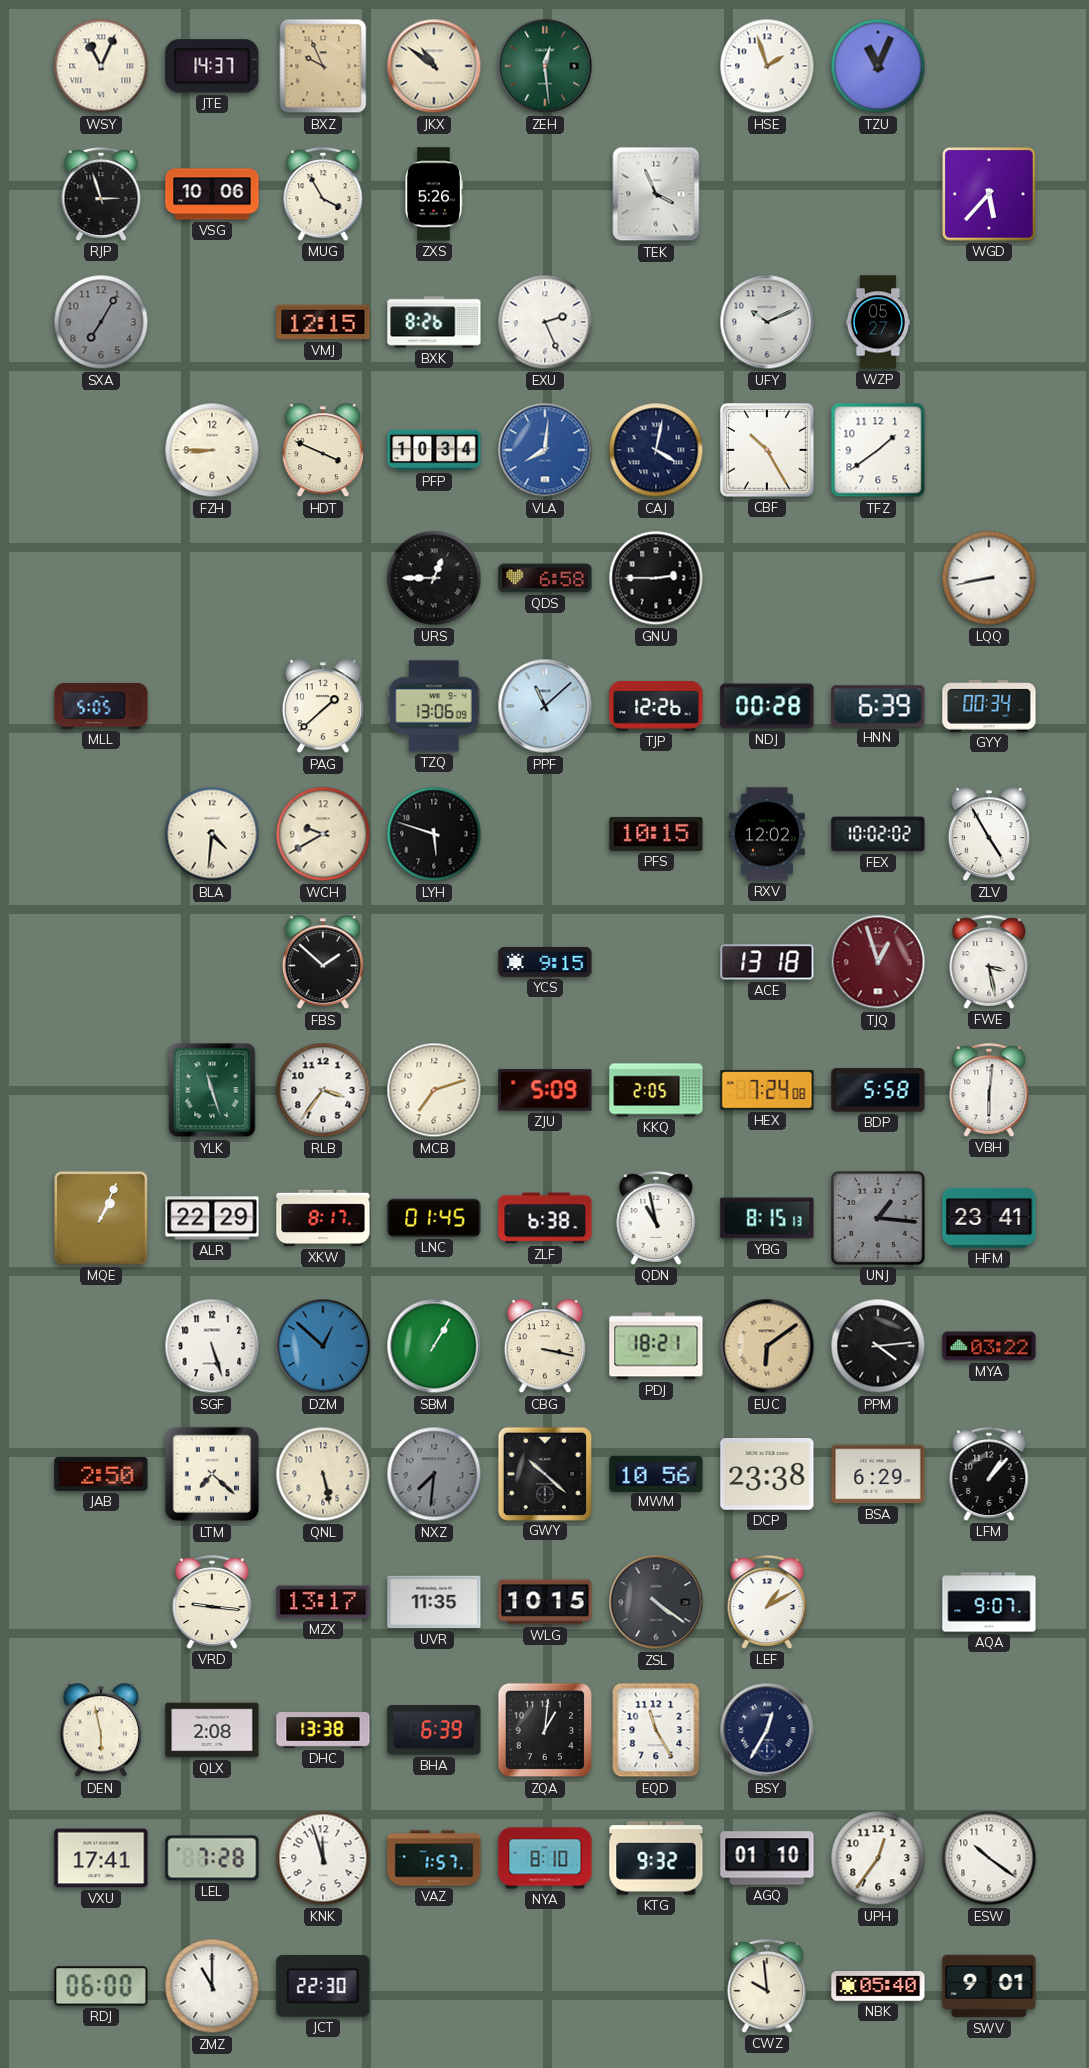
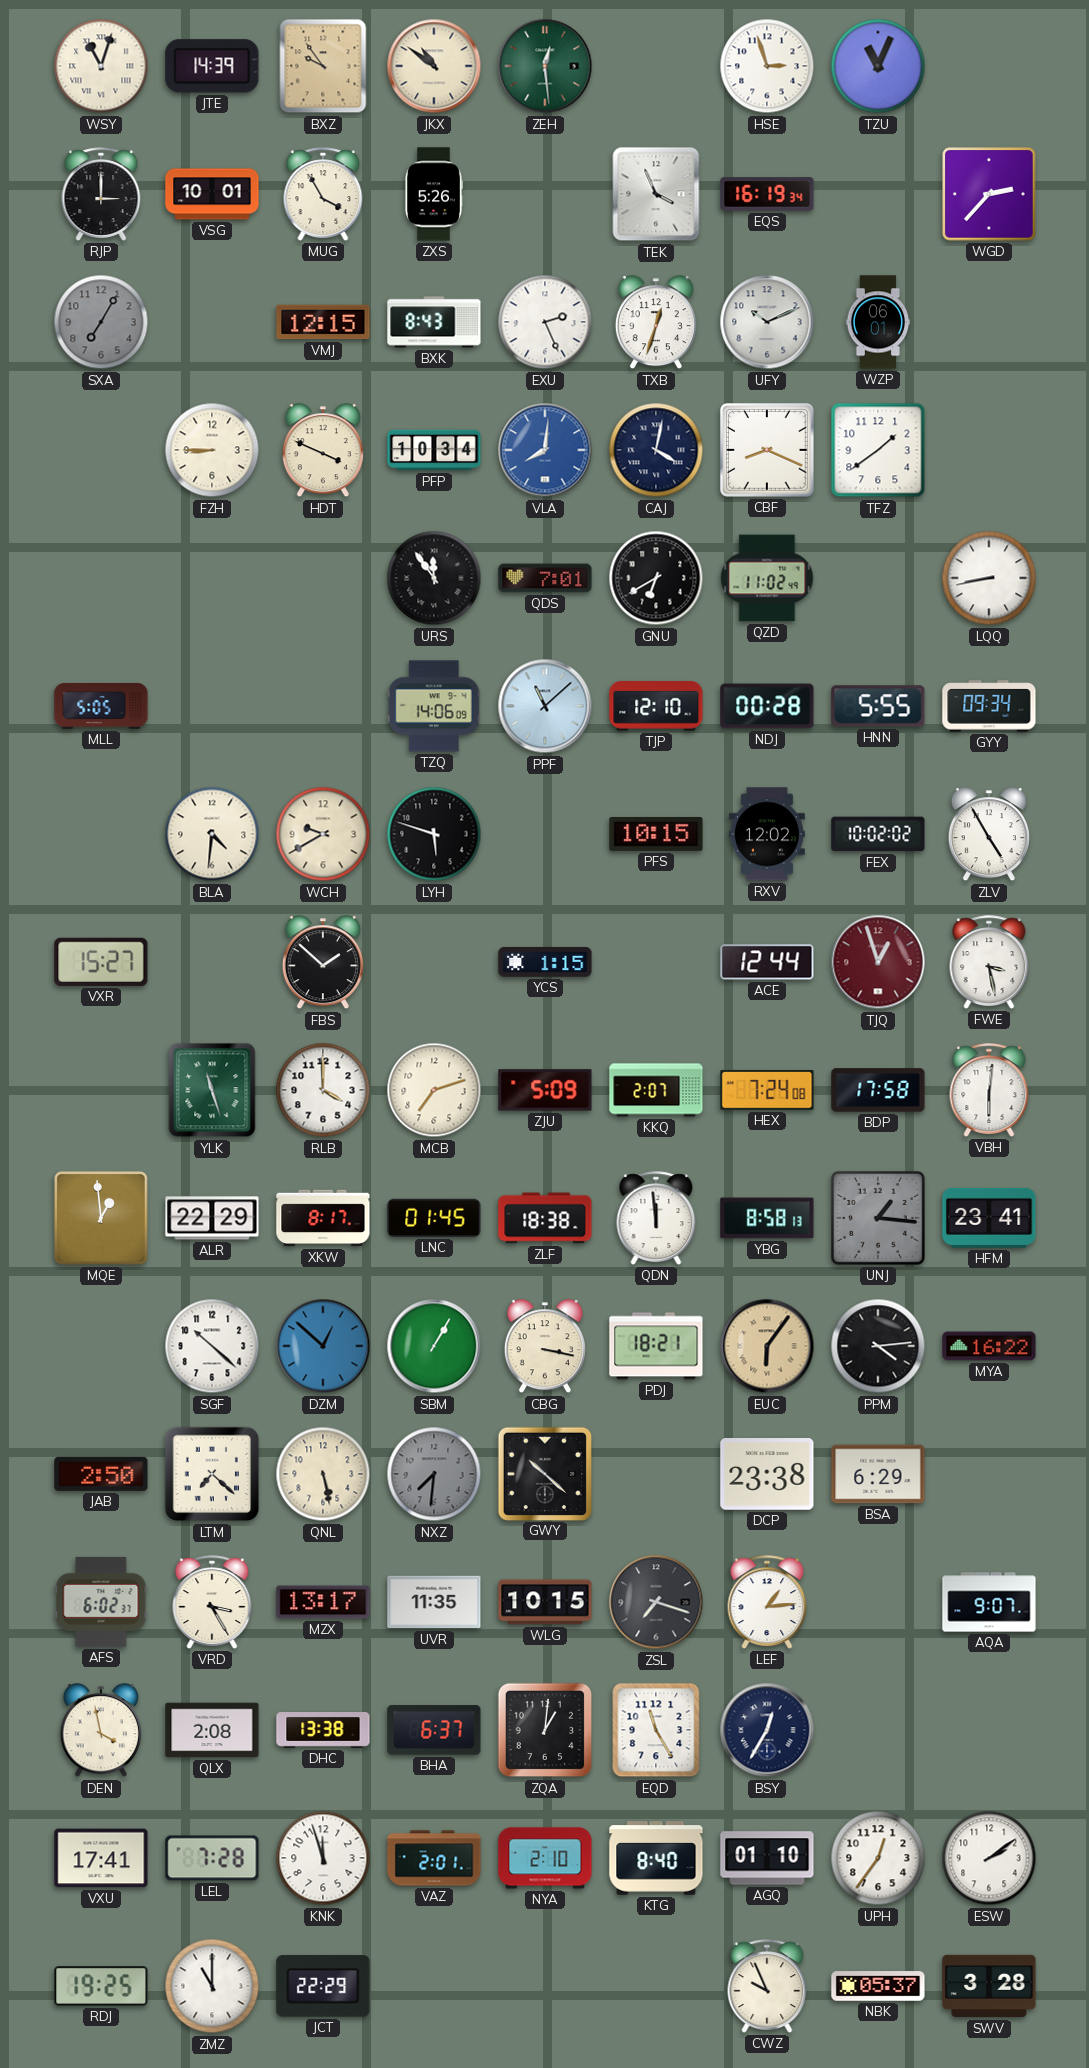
WSY: 11:04 -> 11:03 (101, 66)
JTE: 14:37 -> 14:39 (212, 66)
BXZ: 9:56 -> 9:54 (323, 66)
HSE: 1:57 -> 2:57 (767, 66)
RJP: 2:57 -> 3:00 (101, 194)
VSG: 10:06 -> 10:01 (212, 194)
EQS: none -> 16:19 (767, 194)
WGD: 5:37 -> 2:37 (990, 195)
BXK: 8:26 -> 8:43 (434, 322)
TXB: none -> 12:33 (656, 323)
WZP: 05:27 -> 06:01 (878, 322)
CBF: 10:25 -> 8:19 (768, 451)
URS: 12:45 -> 11:54 (434, 578)
QDS: 6:58 -> 7:01 (545, 578)
GNU: 2:45 -> 6:40 (656, 578)
QZD: none -> 11:02 (767, 578)
PAG: 1:38 -> none (323, 707)
TZQ: 13:06 -> 14:06 (434, 706)
TJP: 12:26 -> 12:10 (656, 707)
HNN: 6:39 -> 5:55 (878, 706)
GYY: 00:34 -> 09:34 (989, 706)
VXR: none -> 15:27 (101, 962)
YCS: 9:15 -> 1:15 (545, 962)
ACE: 13:18 -> 12:44 (767, 962)
RLB: 3:36 -> 4:00 (323, 1090)
KKQ: 2:05 -> 2:07 (656, 1090)
BDP: 5:58 -> 17:58 (878, 1090)
MQE: 1:04 -> 12:59 (102, 1219)
ZLF: 6:38 -> 18:38 (545, 1218)
QDN: 10:58 -> 11:59 (656, 1218)
YBG: 8:15 -> 8:58 (767, 1218)
SGF: 5:27 -> 10:22 (212, 1346)
EUC: 6:09 -> 6:06 (767, 1346)
MYA: 03:22 -> 16:22 (989, 1346)
MWM: 10:56 -> none (656, 1473)
LFM: 1:07 -> none (989, 1474)
AFS: none -> 6:02 (101, 1602)
VRD: 9:16 -> 3:25 (212, 1602)
ZSL: 4:21 -> 7:18 (656, 1602)
LEF: 1:10 -> 1:14 (767, 1602)
DEN: 5:58 -> 3:58 (101, 1731)
BHA: 6:39 -> 6:37 (434, 1730)
VAZ: 1:57 -> 2:01 (434, 1858)
NYA: 8:10 -> 2:10 (545, 1858)
KTG: 9:32 -> 8:40 (656, 1858)
ESW: 10:21 -> 2:09 (989, 1858)
RDJ: 06:00 -> 19:25 (101, 1986)
JCT: 22:30 -> 22:29 (323, 1986)
CWZ: 9:59 -> 9:56 (767, 1986)
NBK: 05:40 -> 05:37 (878, 1986)
SWV: 9:01 -> 3:28 (989, 1986)
